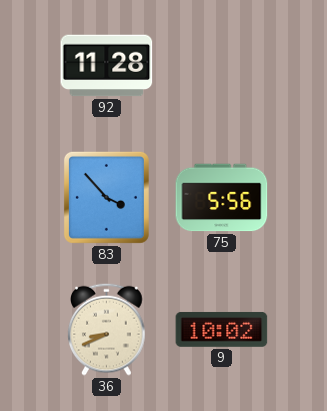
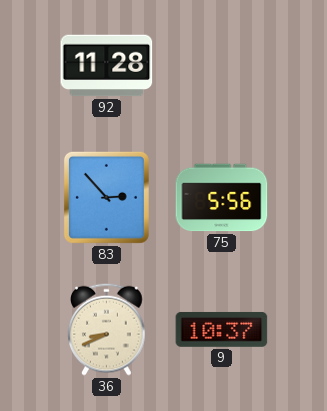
83: 3:53 -> 2:53 (106, 197)
9: 10:02 -> 10:37 (222, 329)
